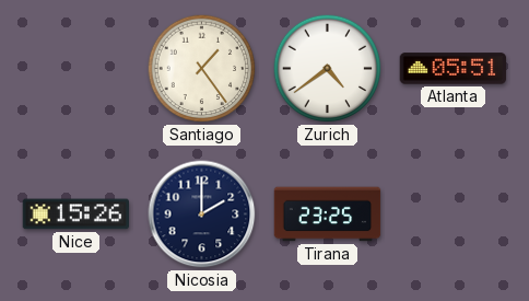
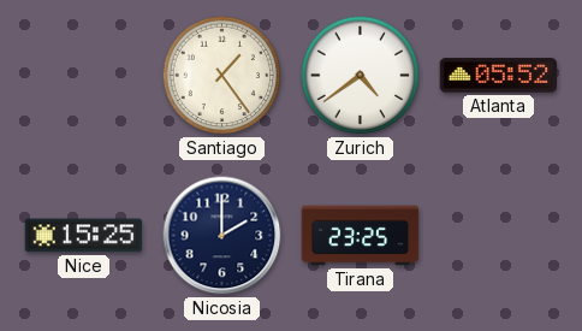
Atlanta: 05:51 -> 05:52 (499, 76)
Nice: 15:26 -> 15:25 (84, 236)
